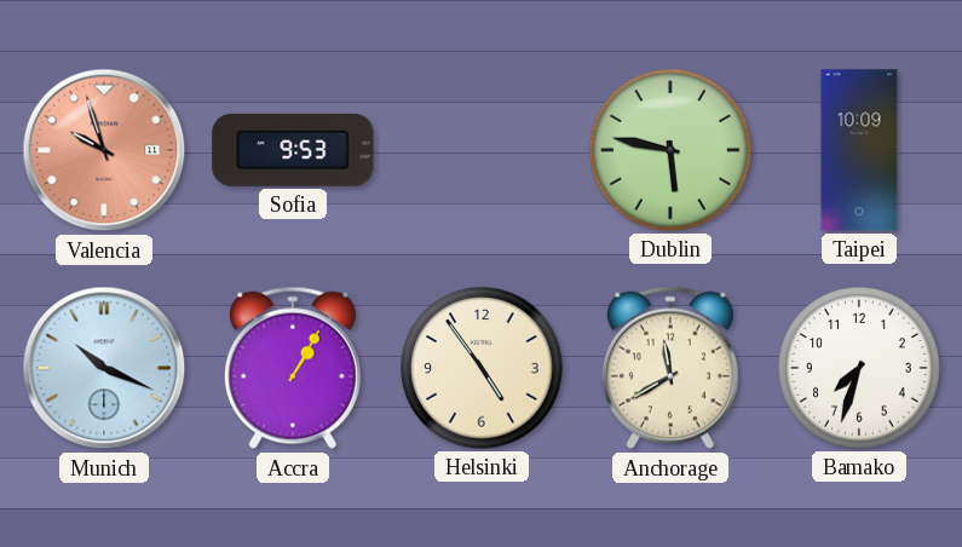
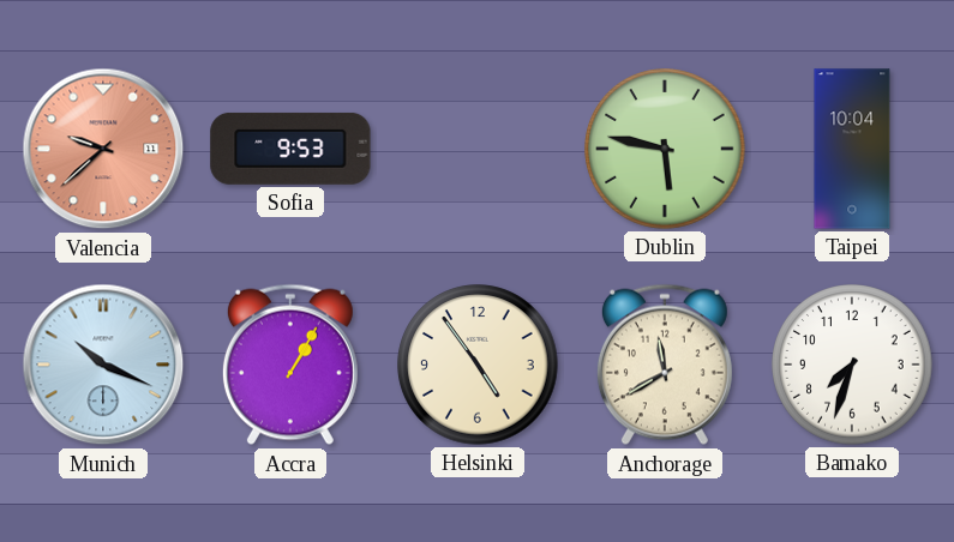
Valencia: 9:57 -> 9:38 (103, 149)
Taipei: 10:09 -> 10:04 (852, 149)
